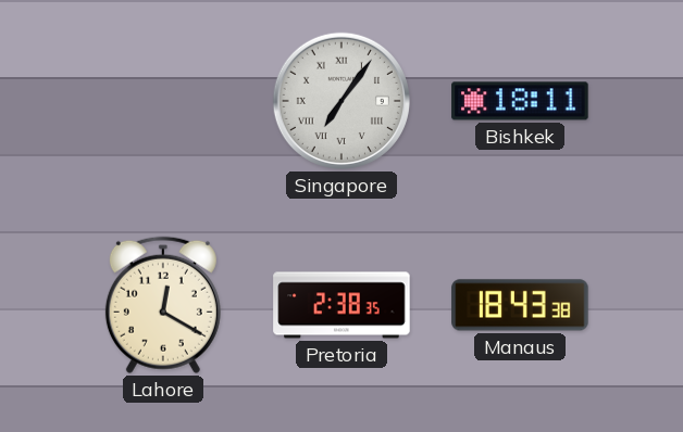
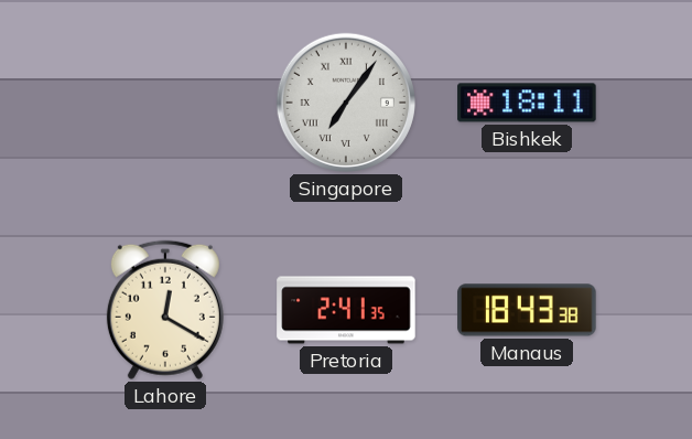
Pretoria: 2:38 -> 2:41 (346, 310)
